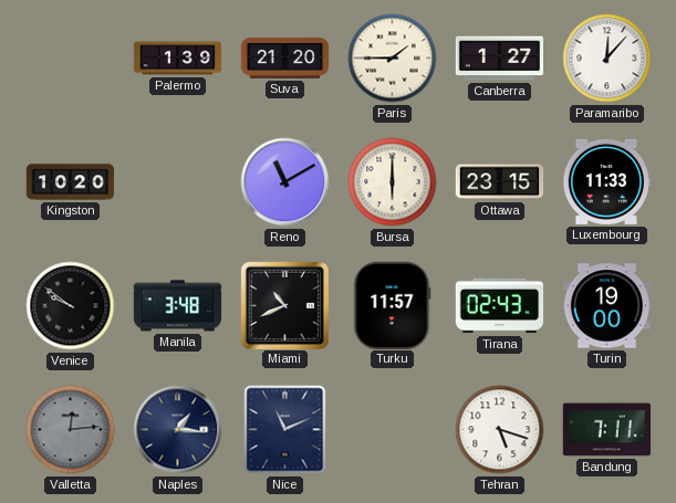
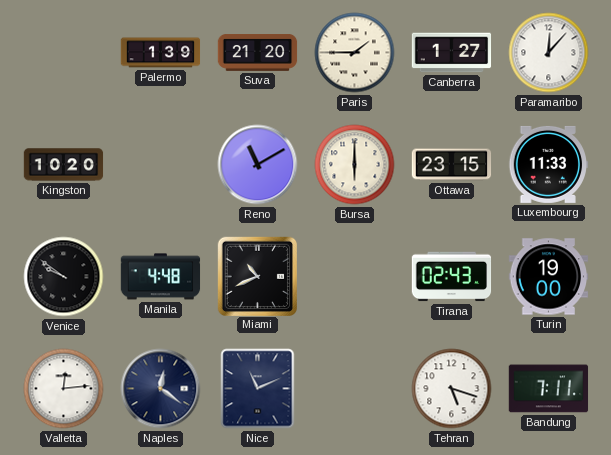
Manila: 3:48 -> 4:48 (161, 277)
Turku: 11:57 -> none (393, 305)
Valletta dial: grey -> white (64, 389)
Naples: 1:16 -> 12:21 (161, 389)
